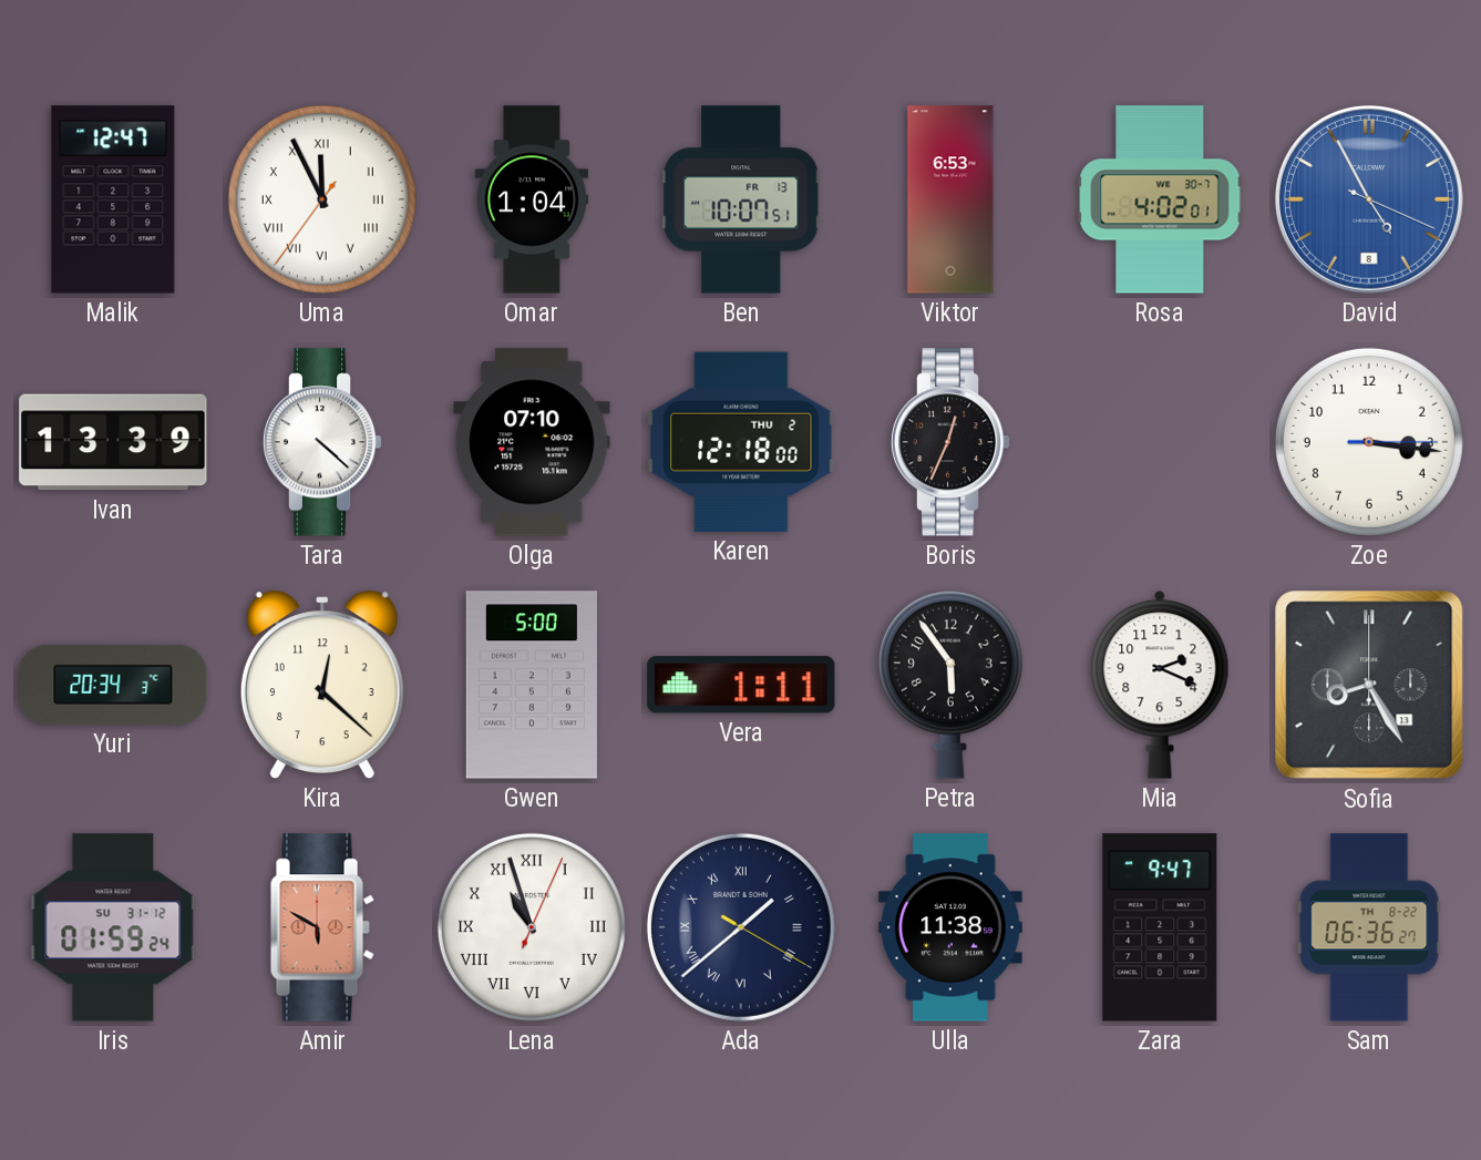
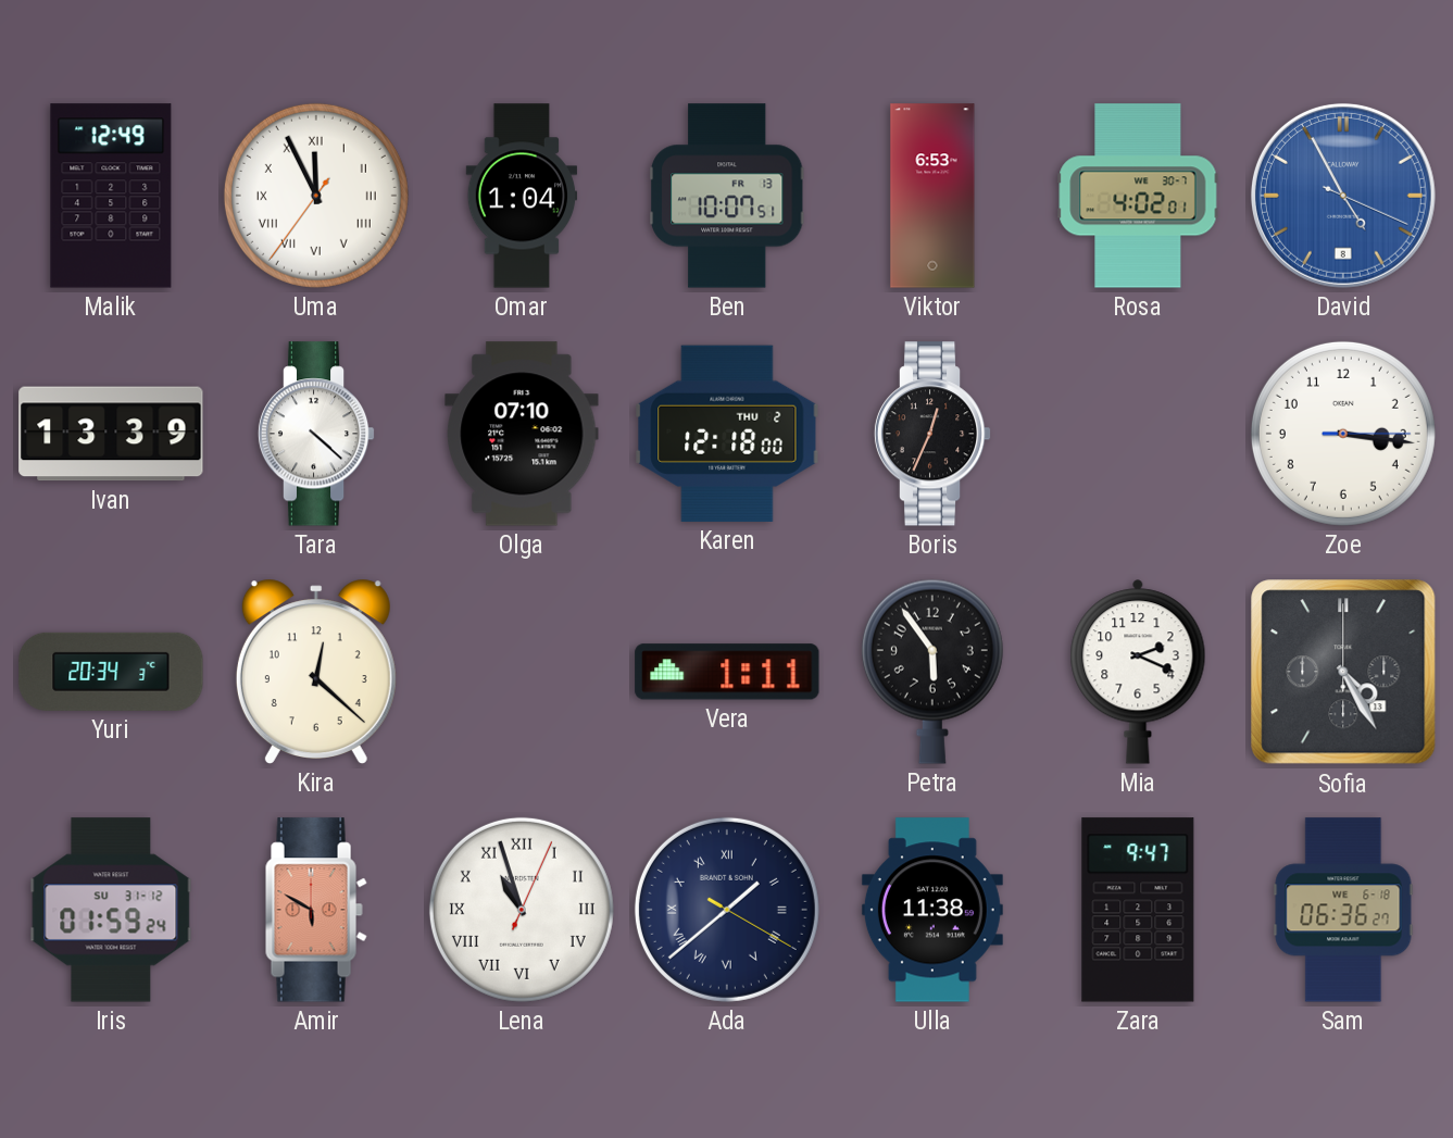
Malik: 12:47 -> 12:49 (111, 196)
Gwen: 5:00 -> none (532, 685)
Sofia: 8:25 -> 4:25 (1343, 672)
Sam date: TH 8-22 -> WE 6-18 (1343, 910)
